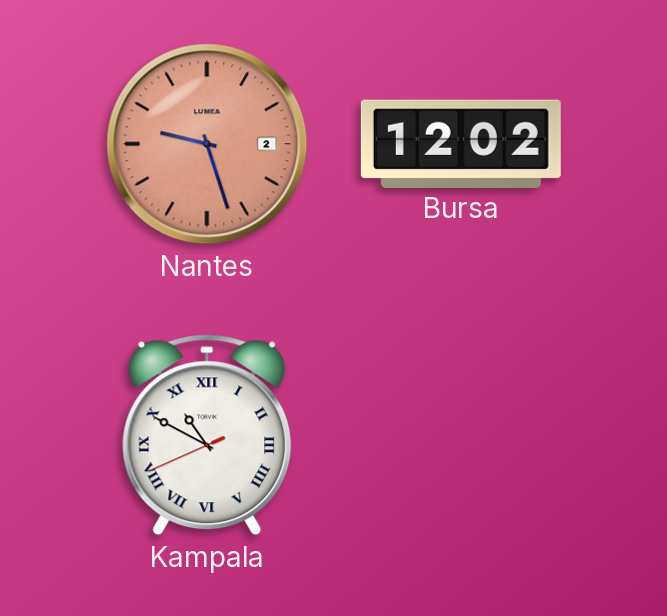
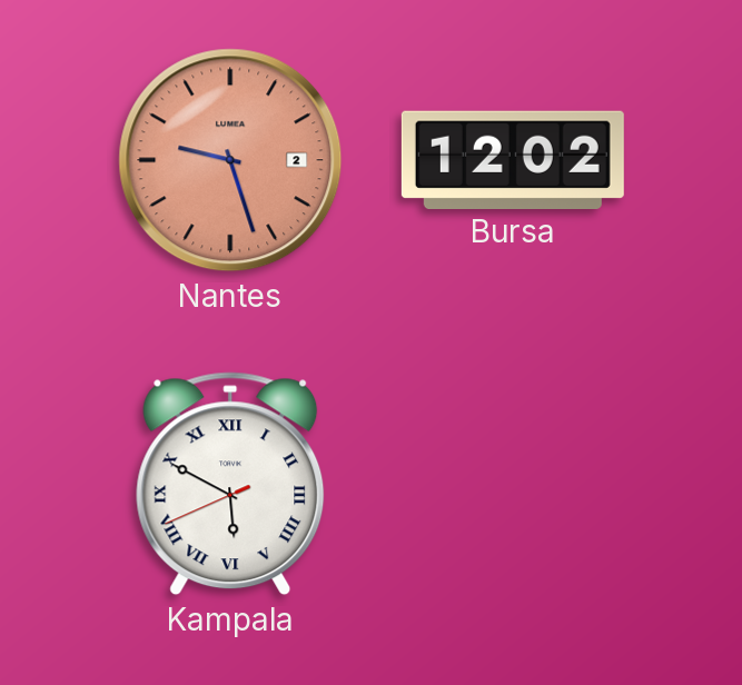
Kampala: 10:49 -> 5:49 (230, 484)
